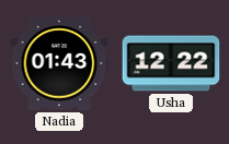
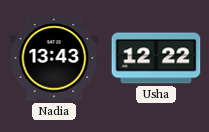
Nadia: 01:43 -> 13:43 (54, 58)
